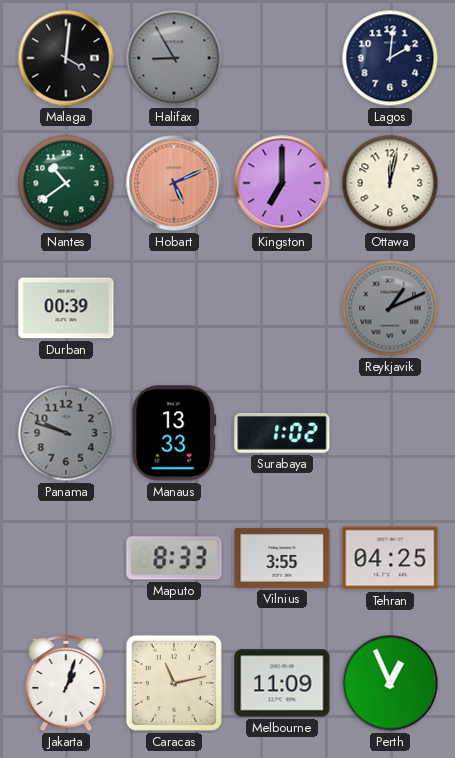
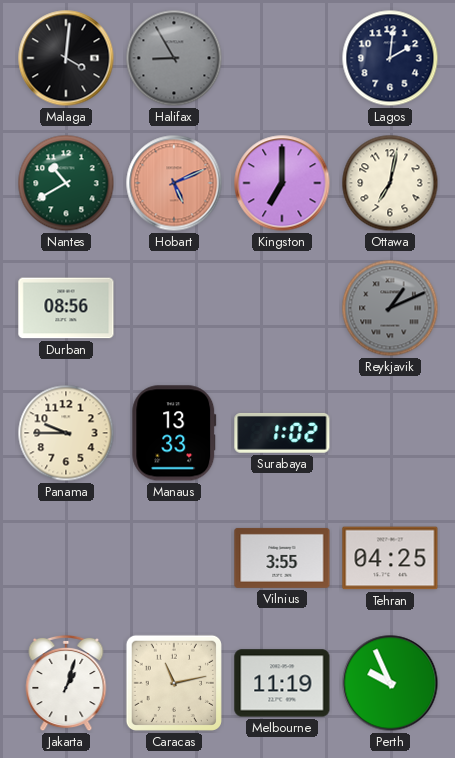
Nantes: 10:39 -> 10:40 (66, 183)
Ottawa: 12:02 -> 7:02 (390, 183)
Durban: 00:39 -> 08:56 (66, 308)
Panama: 9:48 -> 9:45 (66, 433)
Panama dial: grey -> cream (66, 433)
Maputo: 8:33 -> none (174, 558)
Melbourne: 11:09 -> 11:19 (282, 683)
Perth: 12:56 -> 9:56 (390, 683)
